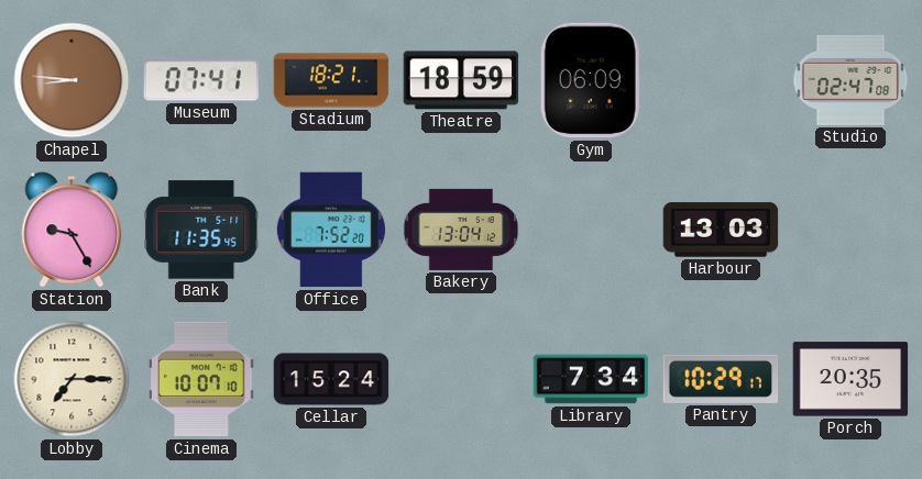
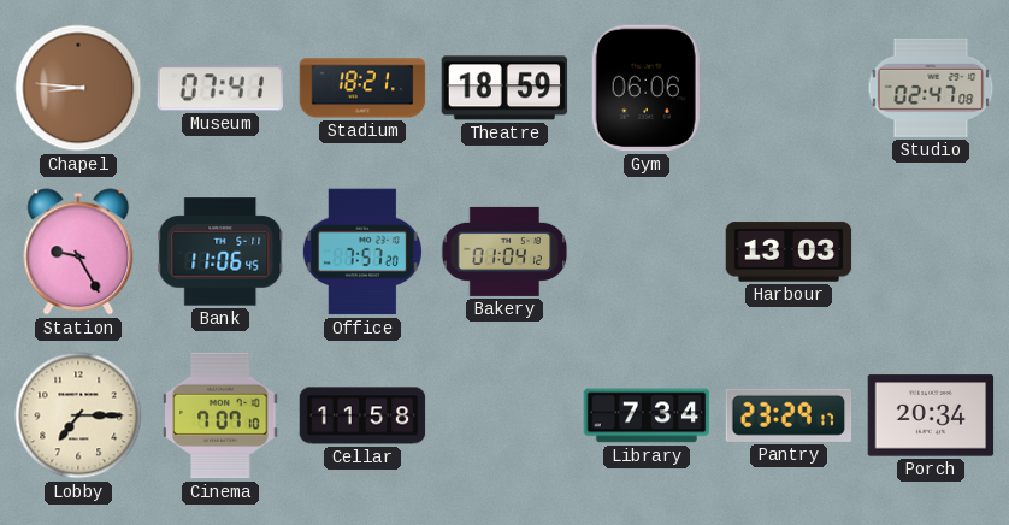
Gym: 06:09 -> 06:06 (647, 88)
Bank: 11:35 -> 11:06 (220, 252)
Office: 7:52 -> 7:57 (362, 252)
Bakery: 13:04 -> 01:04 (505, 252)
Cinema: 10:07 -> 7:07 (220, 415)
Cellar: 15:24 -> 11:58 (362, 415)
Pantry: 10:29 -> 23:29 (789, 415)
Porch: 20:35 -> 20:34 (931, 415)
